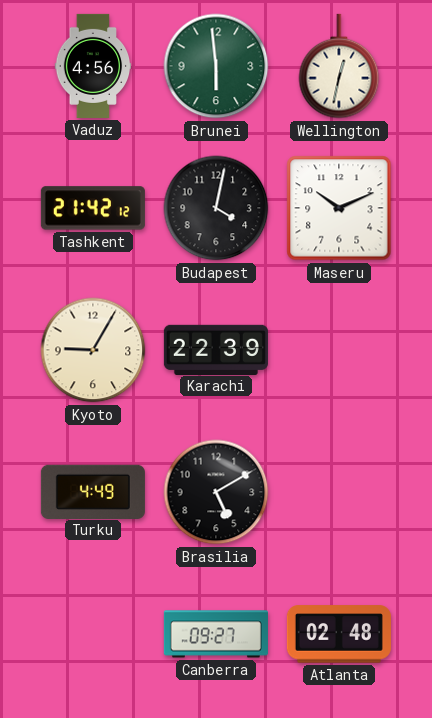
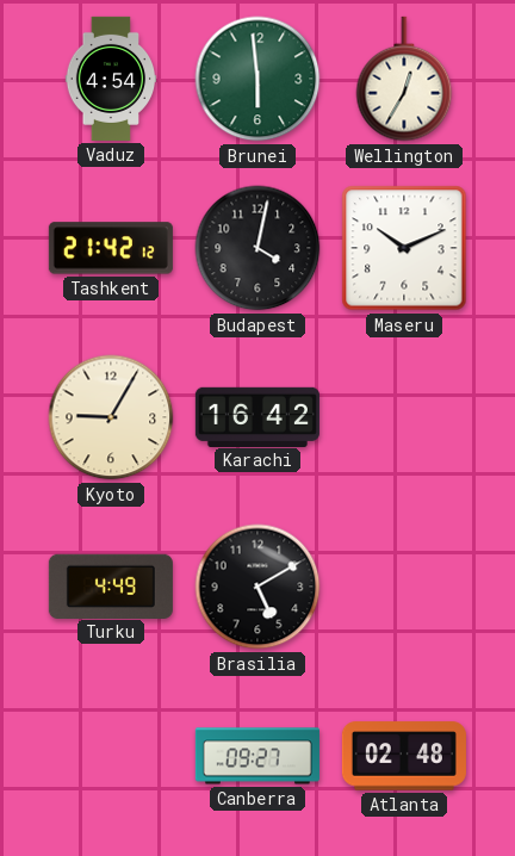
Vaduz: 4:56 -> 4:54 (111, 79)
Wellington: 12:32 -> 12:35 (404, 79)
Karachi: 22:39 -> 16:42 (257, 416)
